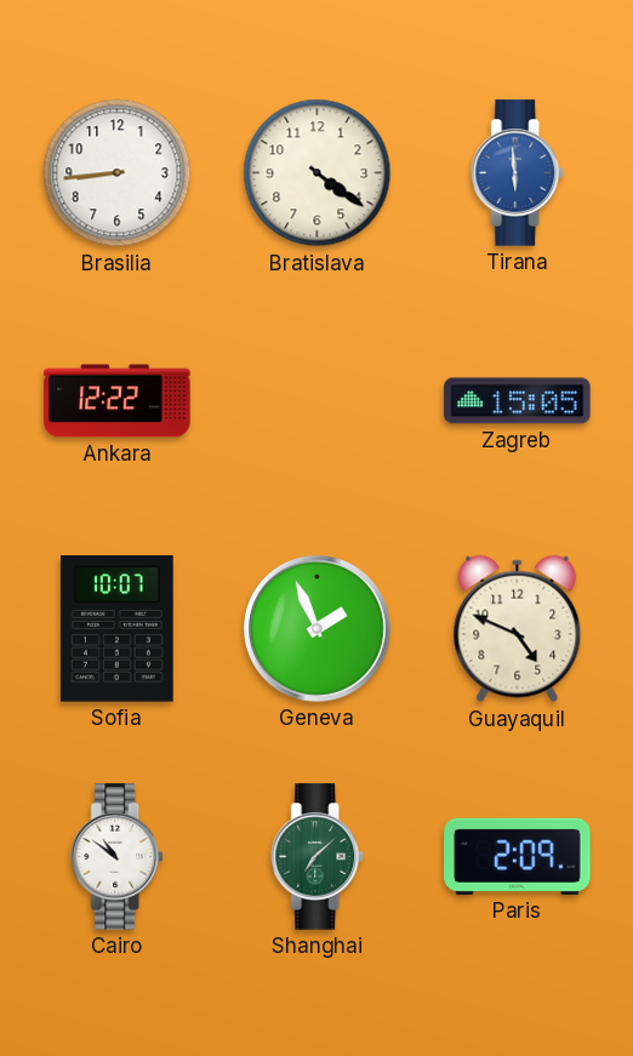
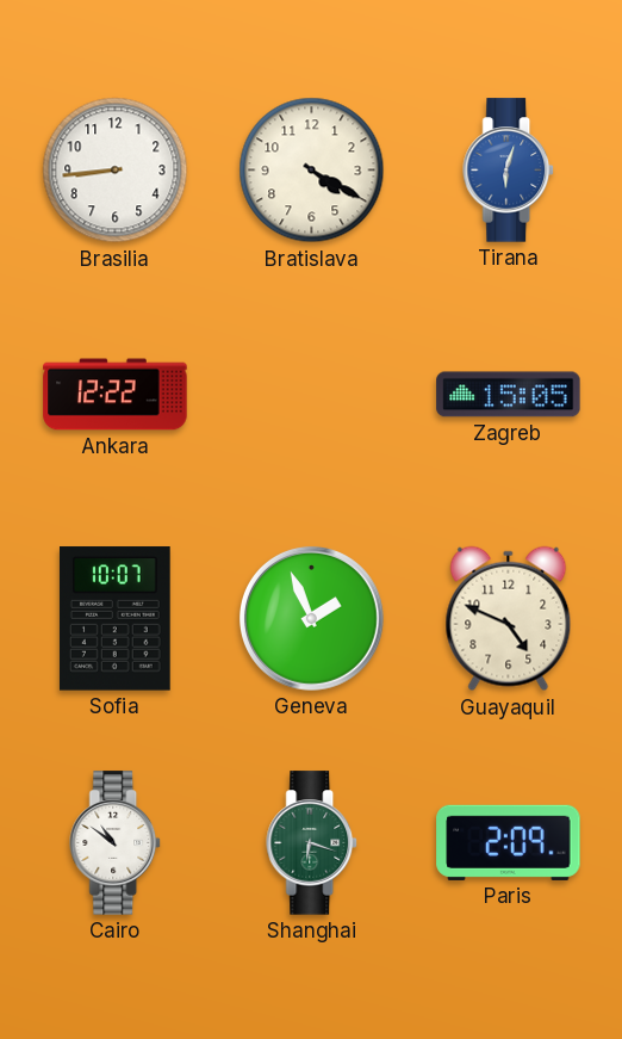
Bratislava: 4:21 -> 4:20 (312, 171)
Tirana: 5:59 -> 6:03 (509, 171)
Shanghai: 7:08 -> 6:18 (312, 843)
